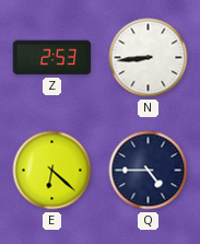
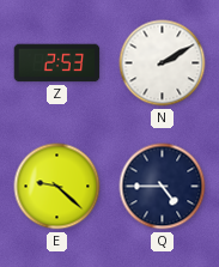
N: 8:44 -> 2:10 (163, 63)
E: 6:22 -> 9:22 (57, 187)
